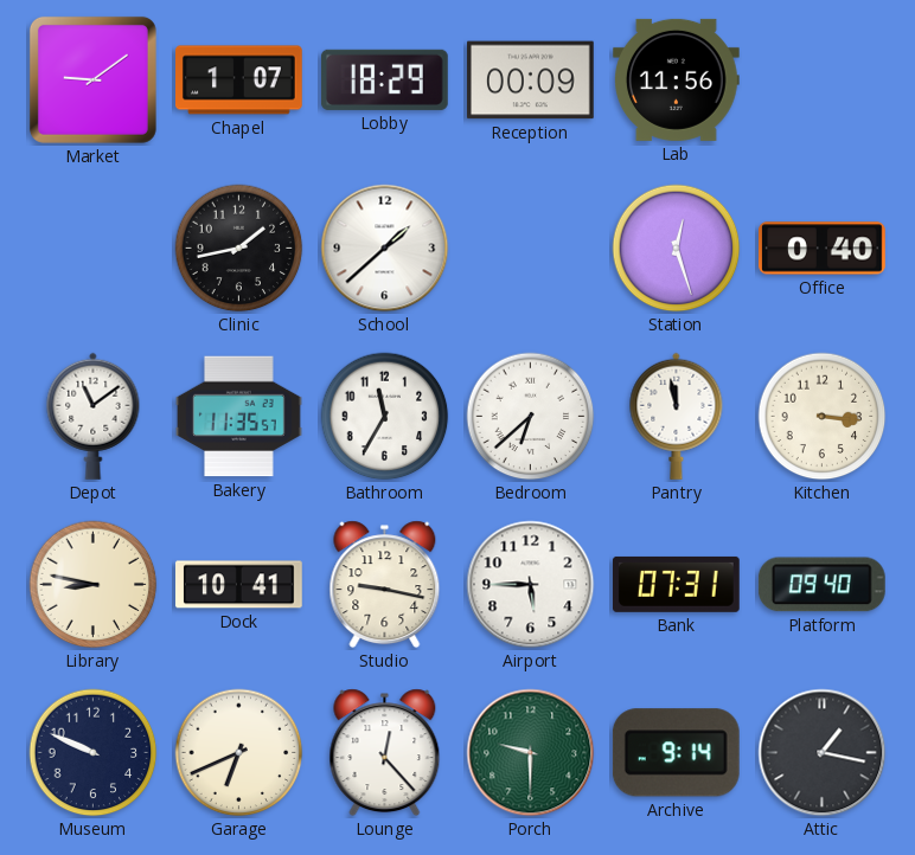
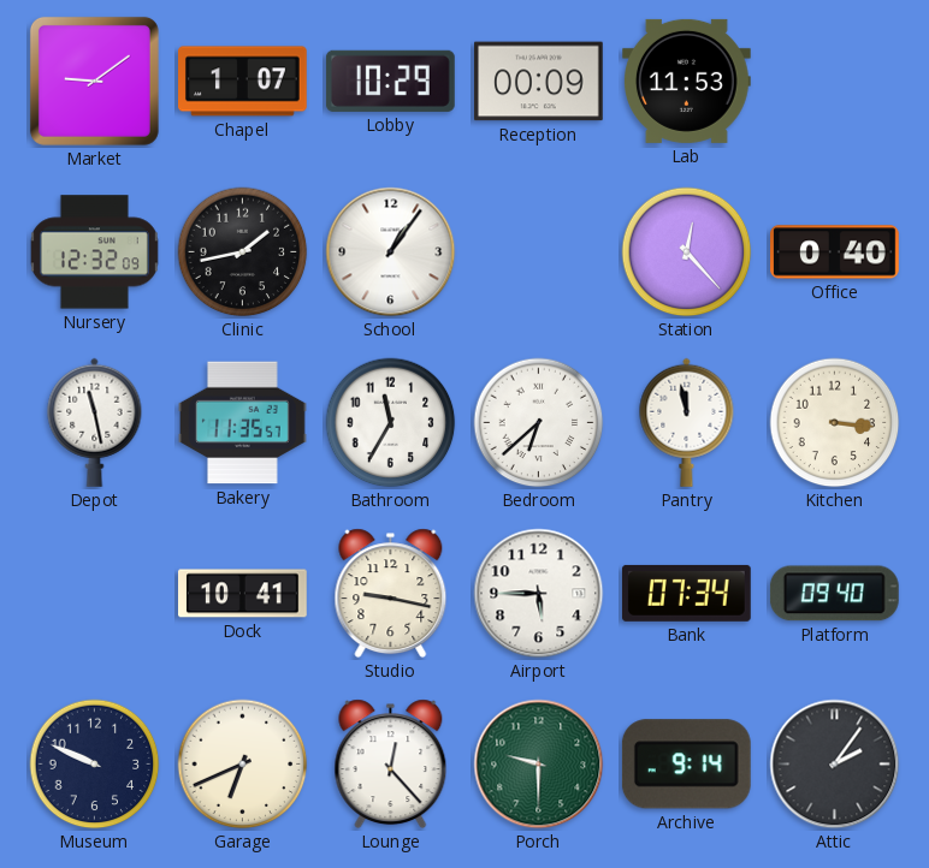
Lobby: 18:29 -> 10:29 (390, 81)
Lab: 11:56 -> 11:53 (687, 81)
Nursery: none -> 12:32 (94, 252)
School: 1:38 -> 1:06 (391, 252)
Station: 12:27 -> 12:23 (687, 252)
Depot: 11:09 -> 11:28 (95, 422)
Library: 8:47 -> none (94, 585)
Bank: 07:31 -> 07:34 (687, 593)
Attic: 1:17 -> 2:06 (835, 765)
